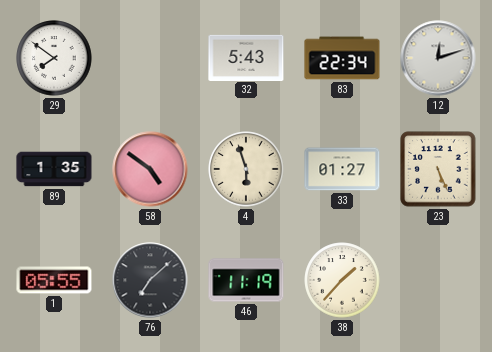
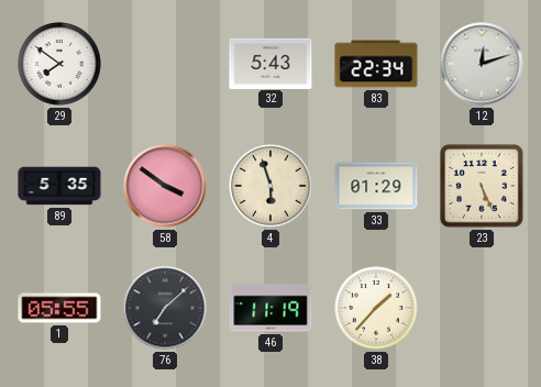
89: 1:35 -> 5:35 (59, 186)
58: 4:51 -> 3:51 (165, 186)
33: 01:27 -> 01:29 (376, 186)
